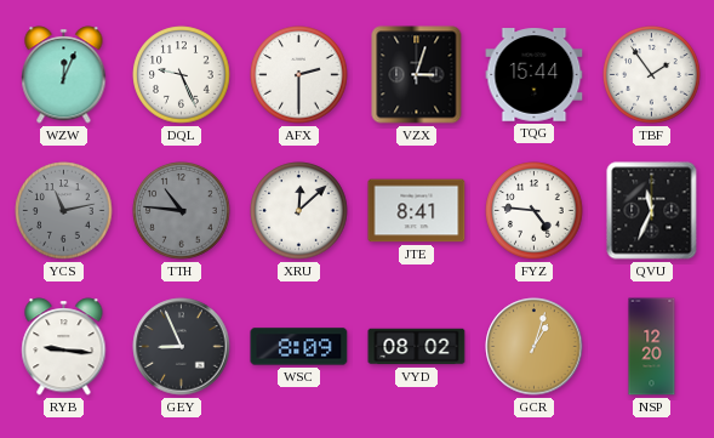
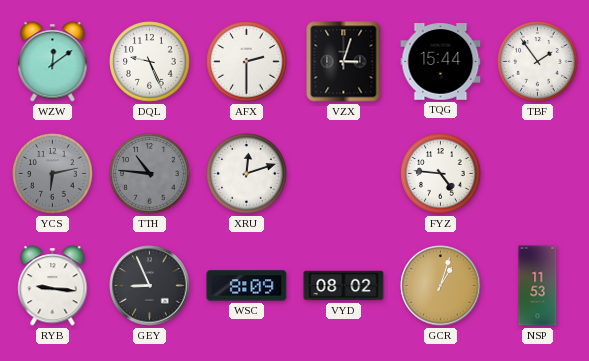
WZW: 12:04 -> 12:09 (53, 62)
YCS: 11:13 -> 6:13 (53, 174)
XRU: 12:08 -> 12:12 (247, 174)
JTE: 8:41 -> none (417, 211)
QVU: 11:34 -> none (652, 211)
NSP: 12:20 -> 11:53 (538, 286)
